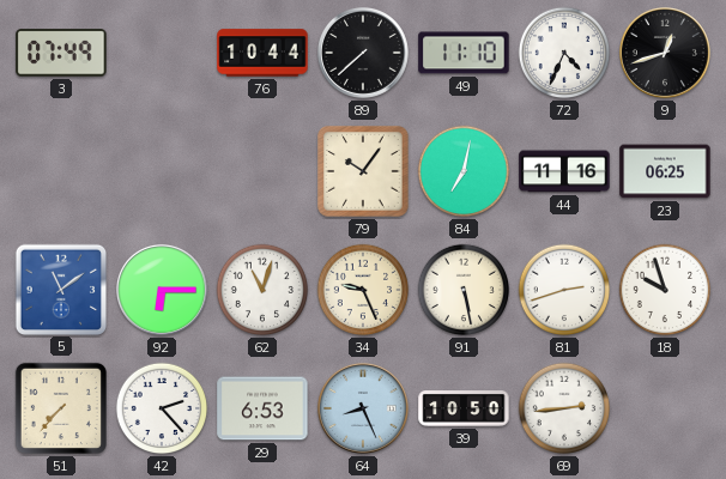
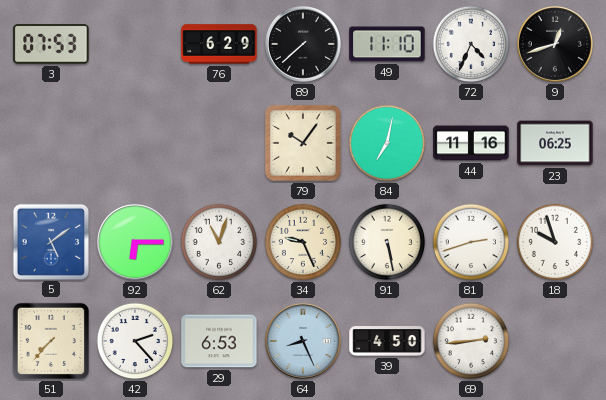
3: 07:49 -> 07:53 (51, 44)
76: 10:44 -> 6:29 (219, 44)
5: 11:09 -> 5:09 (50, 241)
39: 10:50 -> 4:50 (387, 342)
